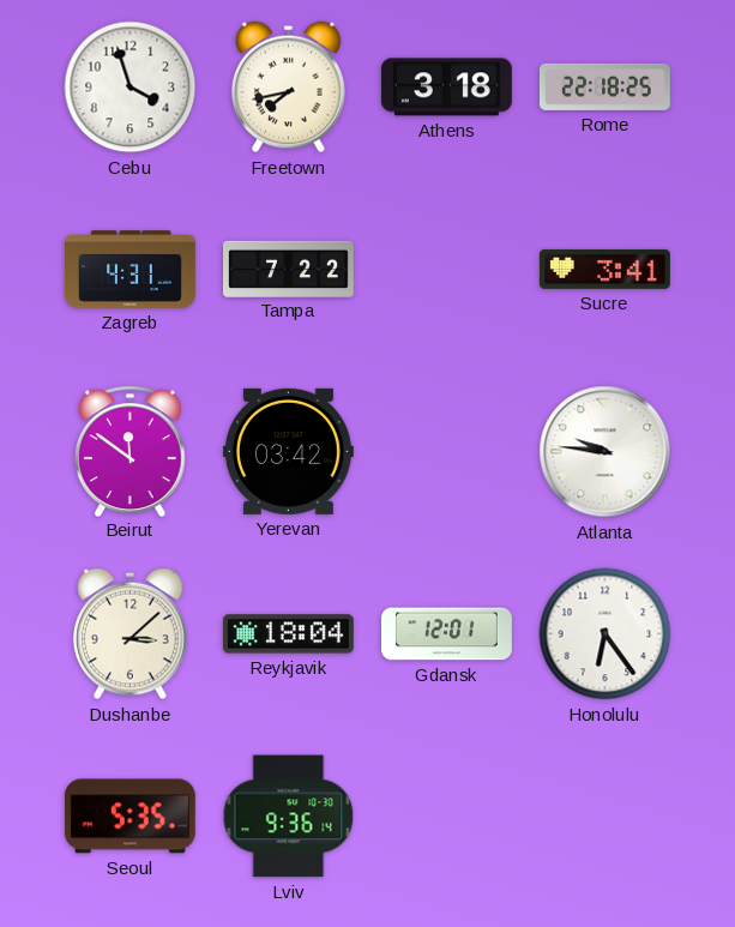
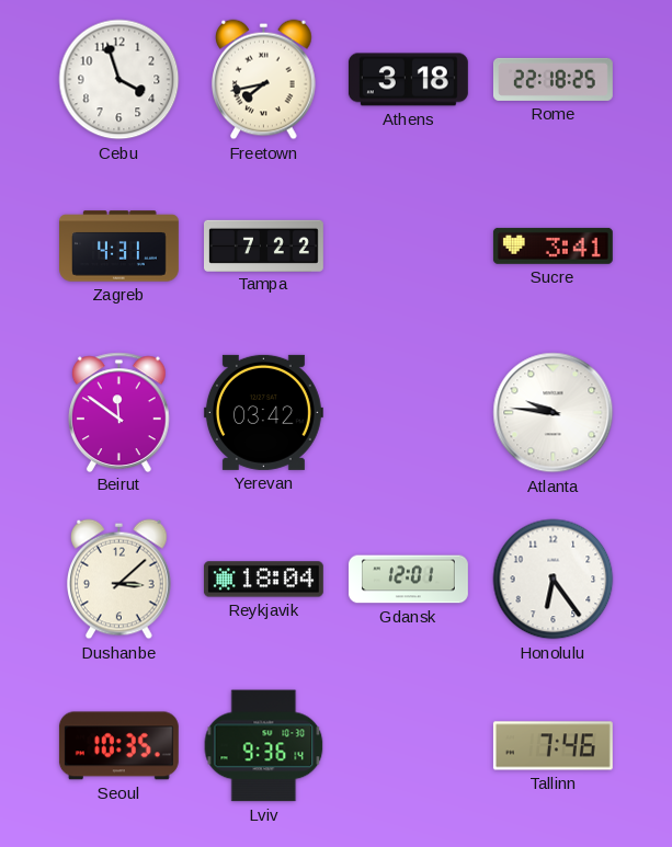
Seoul: 5:35 -> 10:35 (118, 746)
Tallinn: none -> 7:46 (553, 746)
